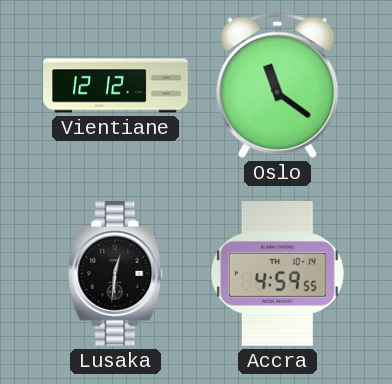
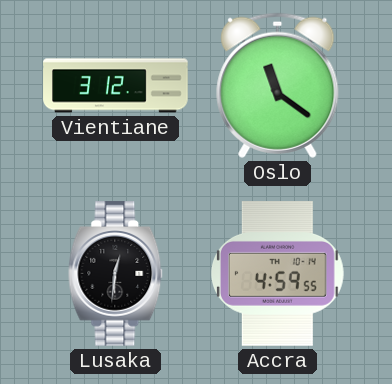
Vientiane: 12:12 -> 3:12 (116, 86)
